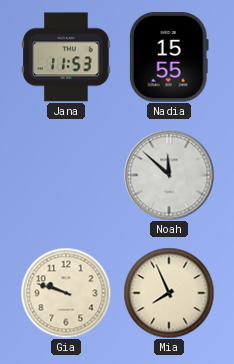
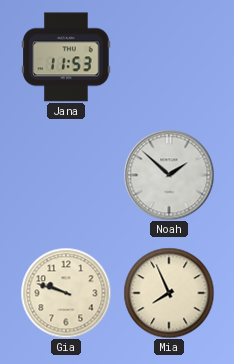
Nadia: 15:55 -> none (169, 57)
Noah: 11:52 -> 1:52 (169, 175)
